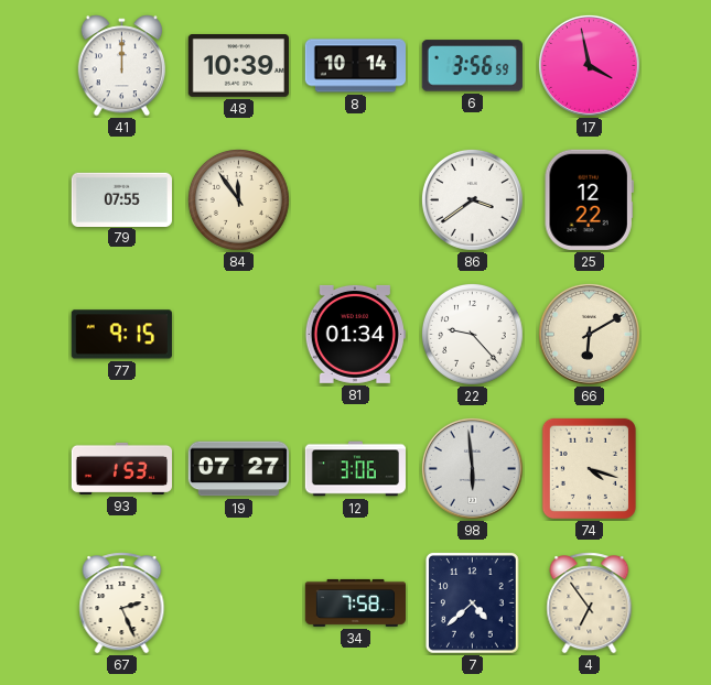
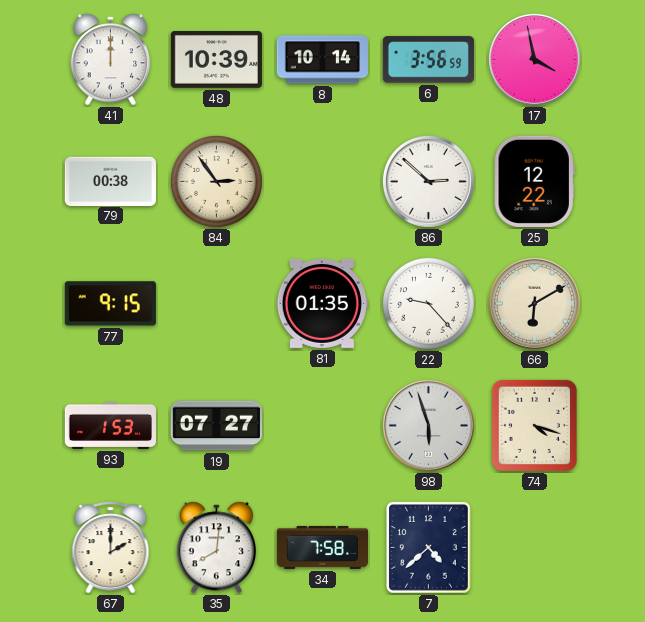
79: 07:55 -> 00:38 (110, 181)
84: 11:54 -> 2:54 (216, 181)
86: 3:39 -> 2:52 (428, 181)
81: 01:34 -> 01:35 (322, 303)
12: 3:06 -> none (355, 469)
98: 5:59 -> 5:57 (428, 425)
67: 2:26 -> 2:00 (111, 548)
35: none -> 8:01 (216, 548)
4: 6:54 -> none (590, 604)
